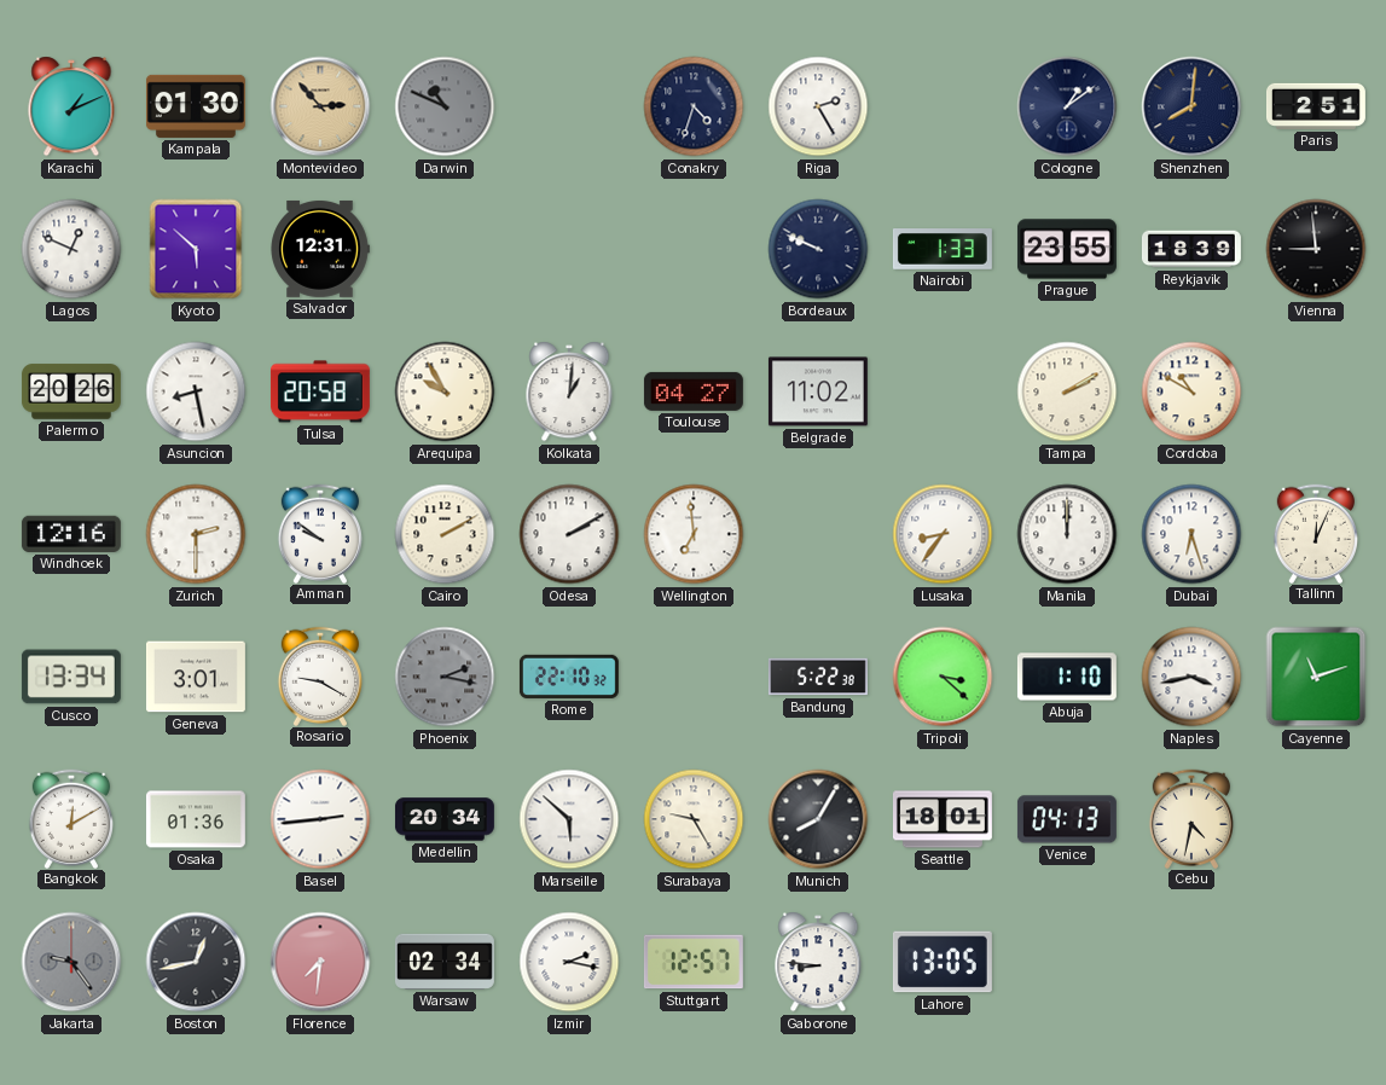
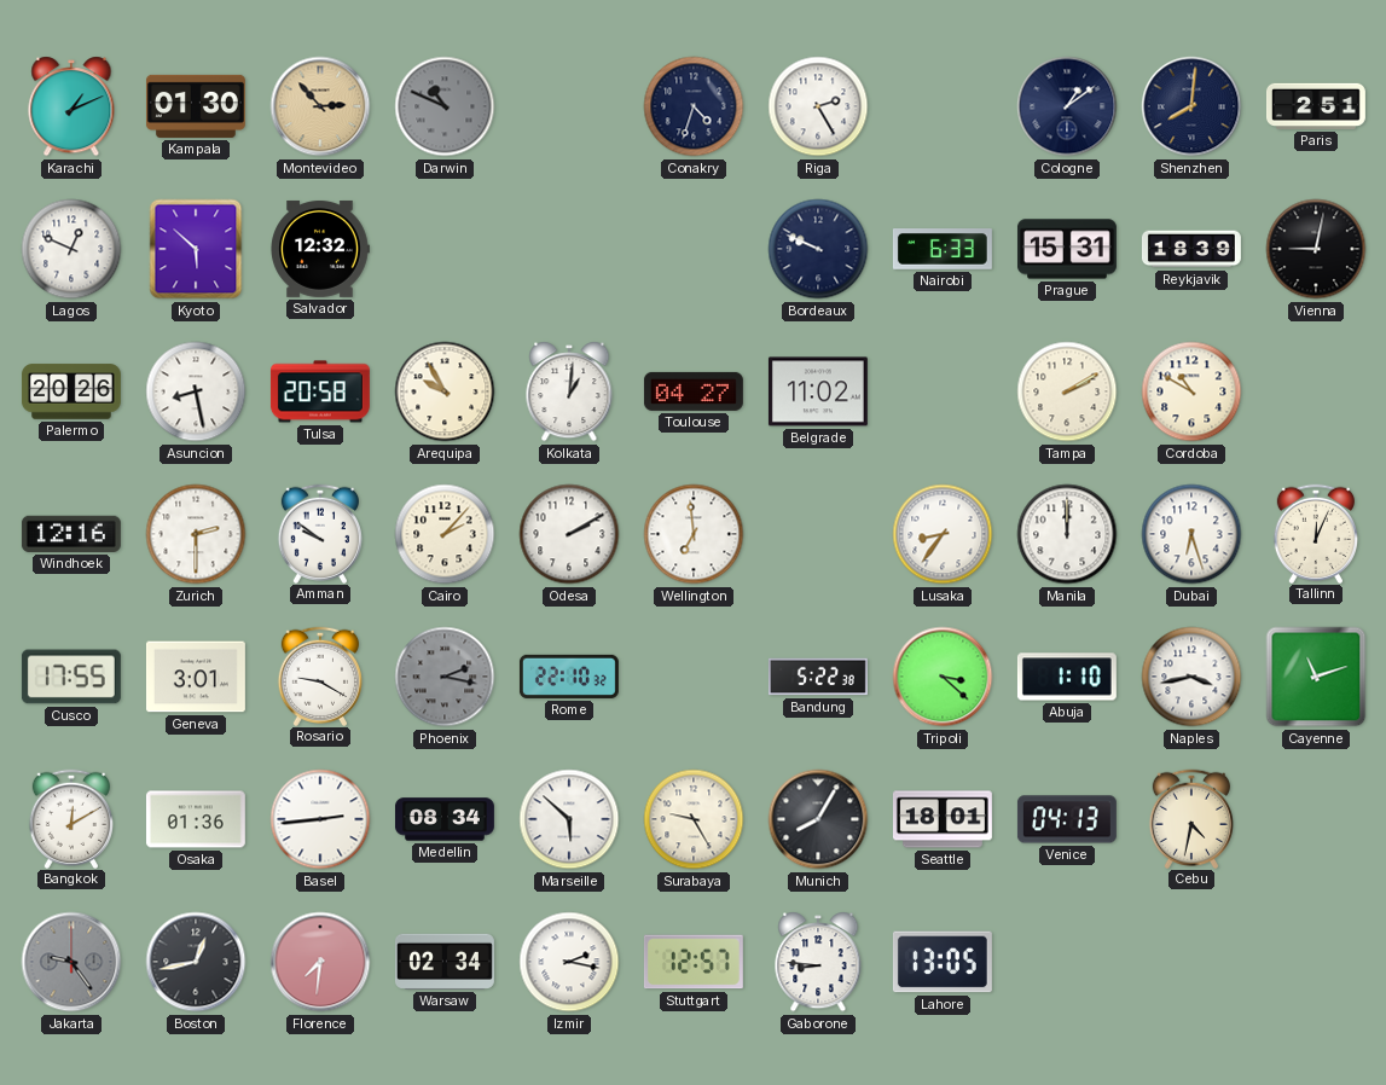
Salvador: 12:31 -> 12:32 (320, 249)
Nairobi: 1:33 -> 6:33 (943, 250)
Prague: 23:55 -> 15:31 (1067, 249)
Vienna: 8:59 -> 9:02 (1316, 249)
Cairo: 2:10 -> 2:07 (445, 534)
Cusco: 13:34 -> 17:55 (71, 677)
Medellin: 20:34 -> 08:34 (445, 819)
